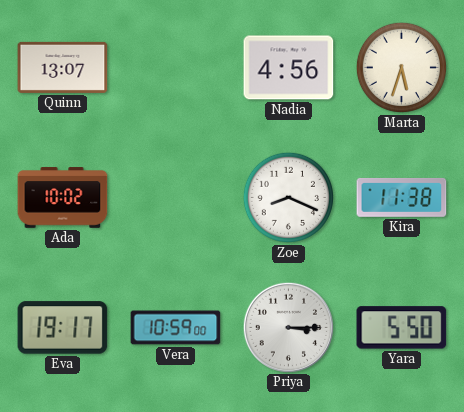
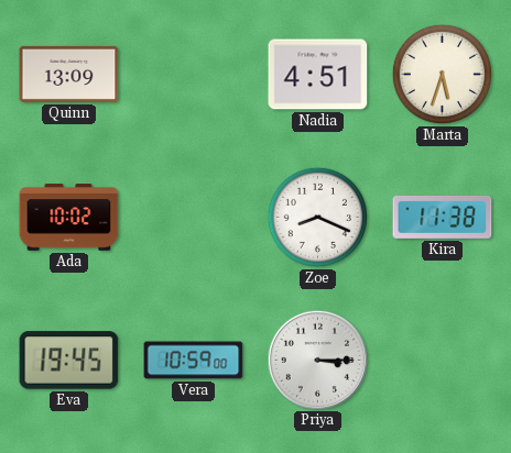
Quinn: 13:07 -> 13:09 (69, 74)
Nadia: 4:56 -> 4:51 (318, 75)
Eva: 19:17 -> 19:45 (69, 361)
Yara: 5:50 -> none (402, 328)
